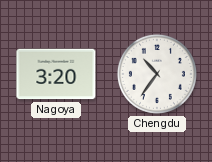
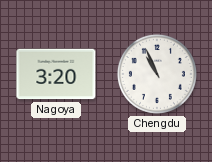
Chengdu: 10:36 -> 10:56 (157, 74)
